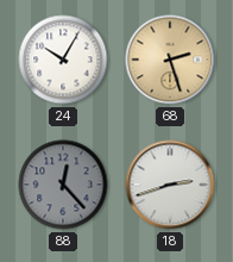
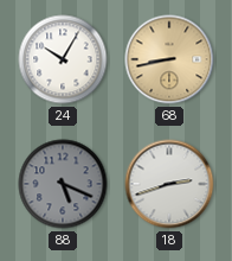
68: 2:27 -> 8:43 (169, 59)
88: 12:23 -> 5:19 (63, 184)
